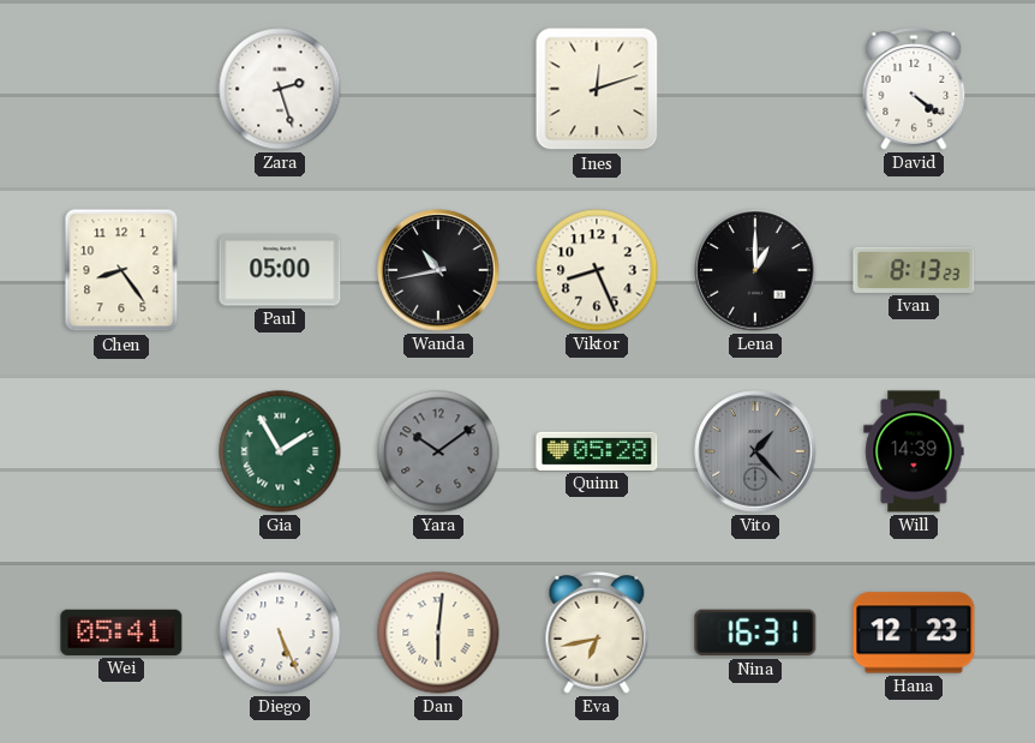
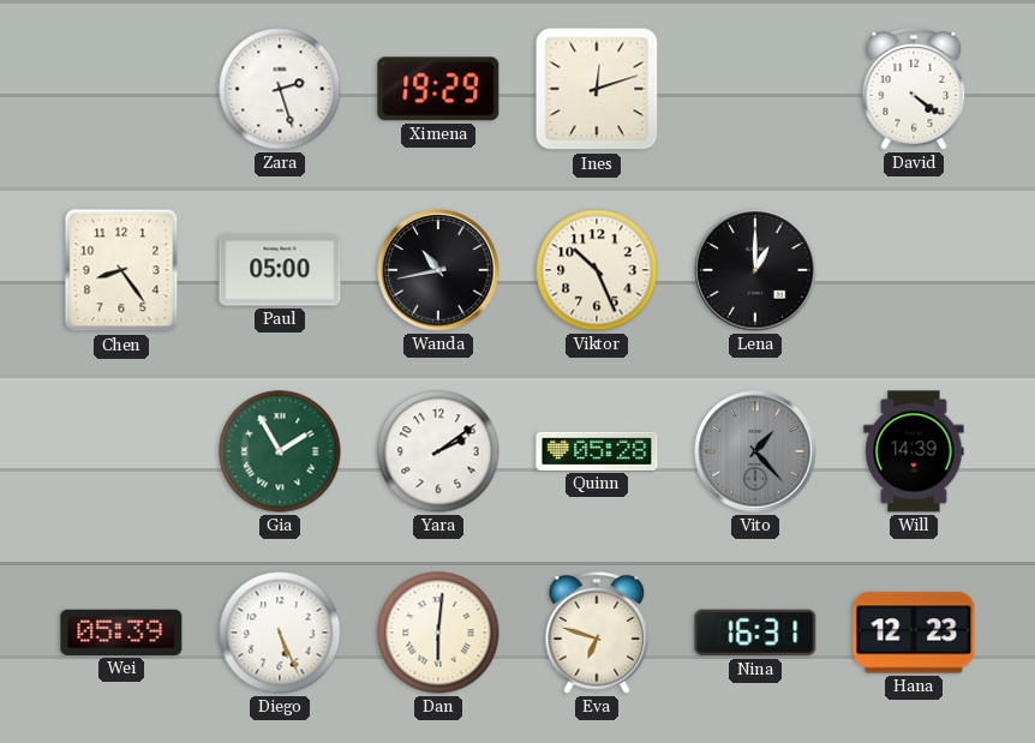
Ximena: none -> 19:29 (438, 89)
Viktor: 8:26 -> 10:26 (597, 270)
Ivan: 8:13 -> none (914, 270)
Yara: 10:09 -> 2:09 (438, 451)
Yara dial: grey -> white (438, 451)
Wei: 05:41 -> 05:39 (121, 633)
Eva: 6:43 -> 6:48 (597, 633)
